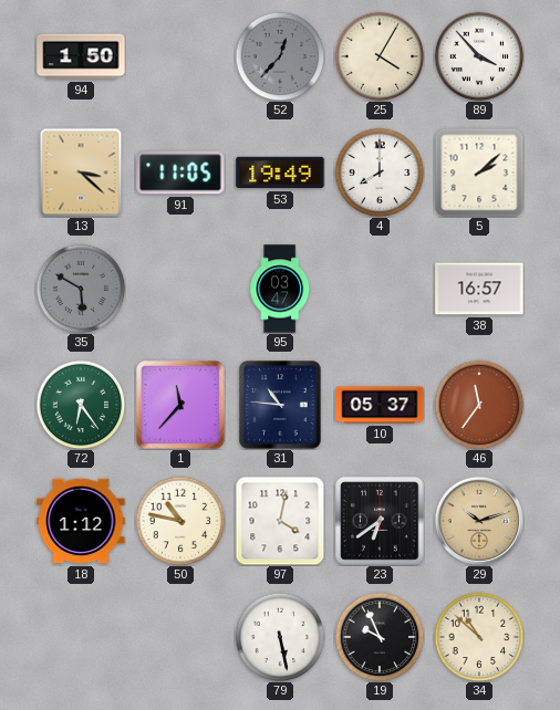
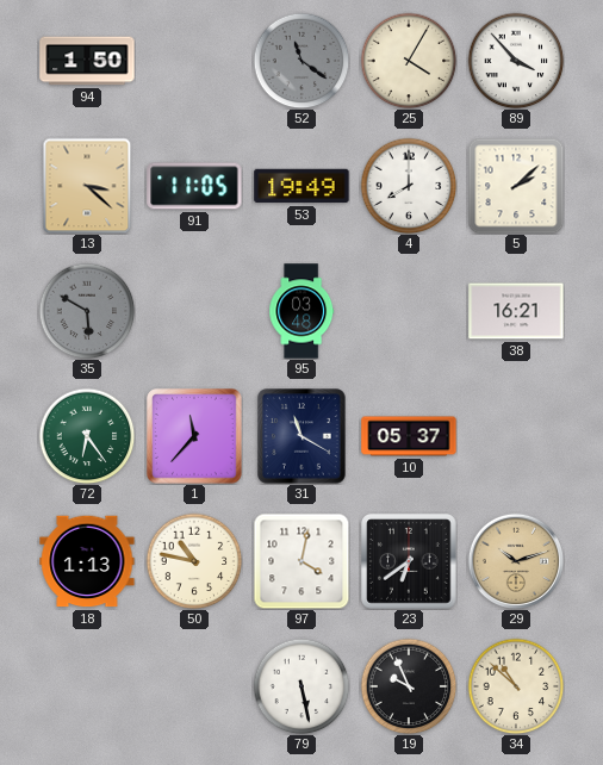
52: 12:37 -> 11:21 (301, 61)
95: 03:47 -> 03:48 (301, 311)
38: 16:57 -> 16:21 (516, 311)
31: 10:46 -> 11:20 (303, 436)
46: 11:36 -> none (479, 405)
18: 1:12 -> 1:13 (87, 561)
